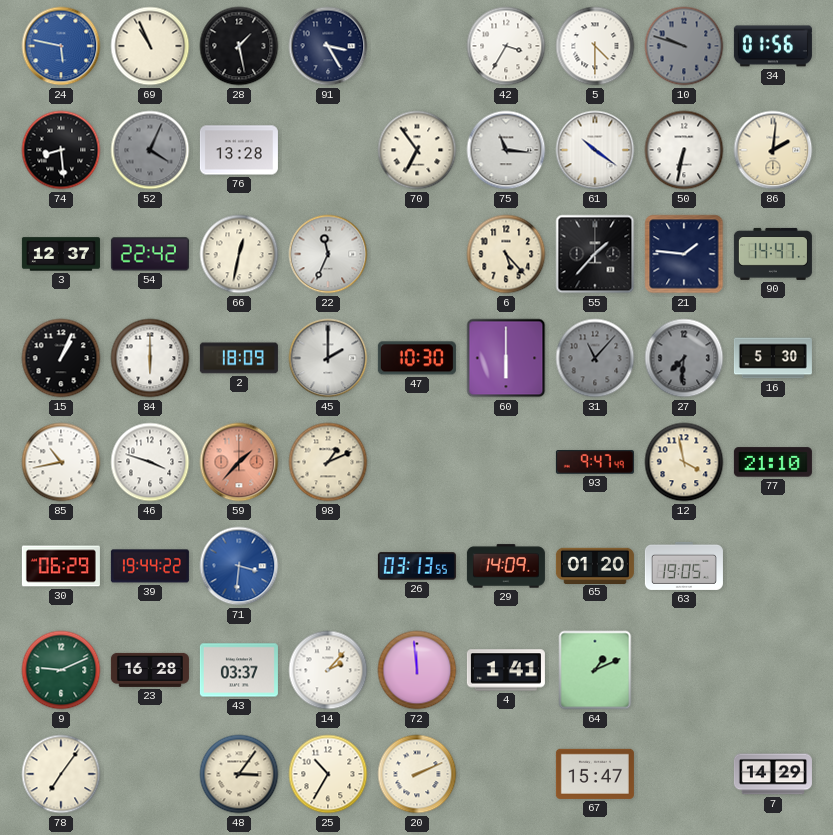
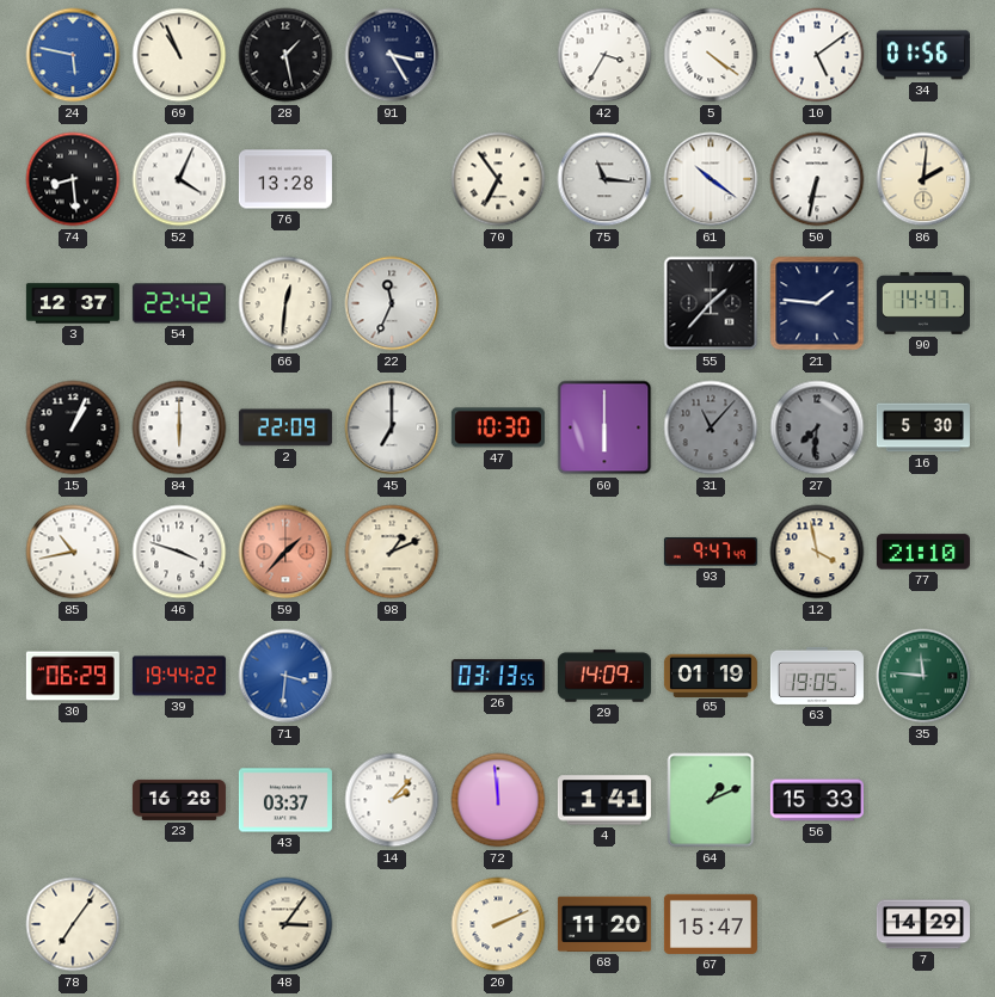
5: 4:30 -> 4:21 (711, 55)
10: 9:48 -> 5:09 (817, 55)
10 dial: grey -> white (817, 55)
52 dial: grey -> white (179, 179)
66: 12:32 -> 12:31 (285, 303)
6: 5:23 -> none (506, 254)
2: 18:09 -> 22:09 (285, 427)
45: 2:00 -> 7:00 (392, 427)
65: 01:20 -> 01:19 (711, 675)
35: none -> 11:46 (923, 676)
9: 9:11 -> none (61, 670)
56: none -> 15:33 (817, 800)
25: 10:35 -> none (328, 774)
68: none -> 11:20 (604, 924)
